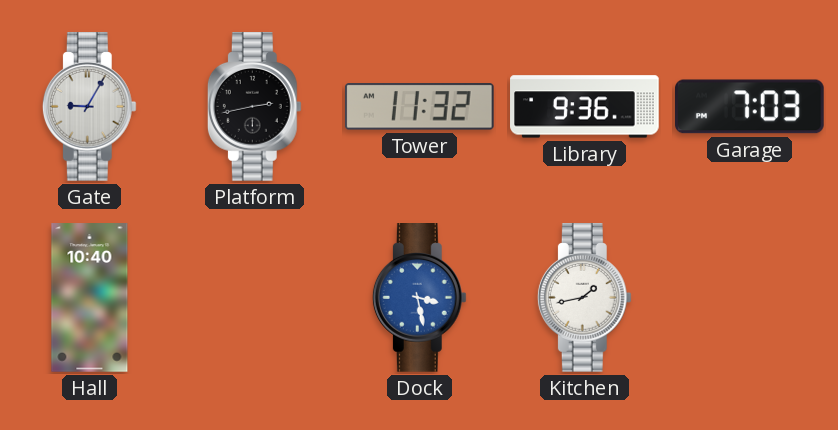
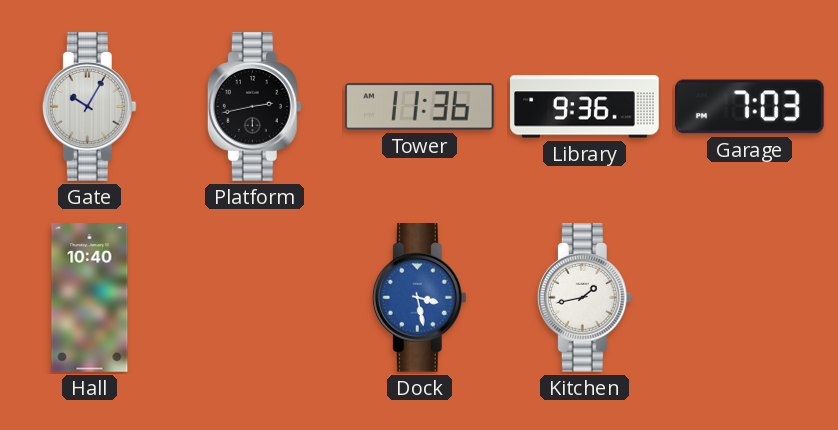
Gate: 9:05 -> 10:05 (89, 107)
Tower: 11:32 -> 11:36 (419, 107)
